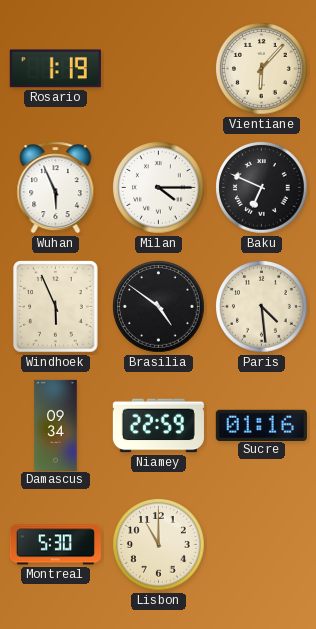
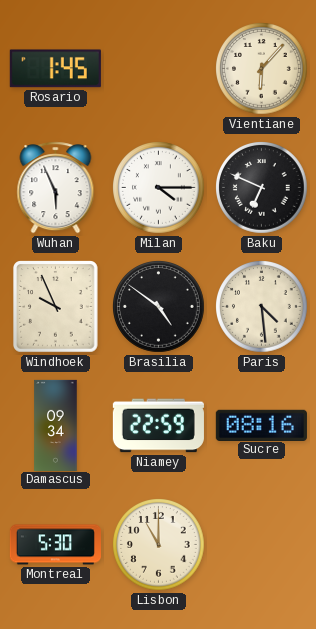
Rosario: 1:19 -> 1:45 (55, 69)
Windhoek: 5:56 -> 9:56 (56, 307)
Sucre: 01:16 -> 08:16 (261, 425)
